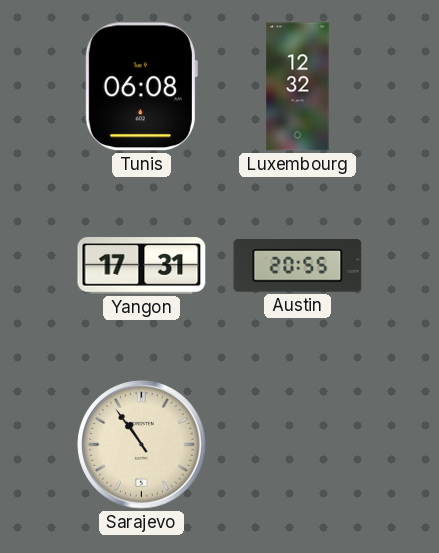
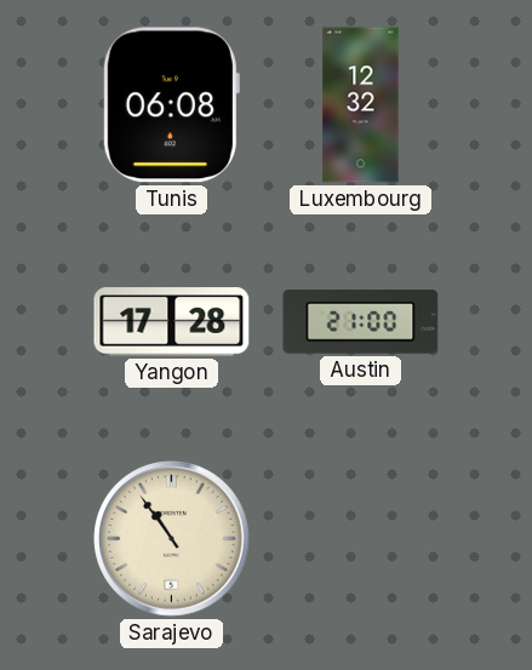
Yangon: 17:31 -> 17:28 (172, 322)
Austin: 20:55 -> 21:00 (361, 322)
